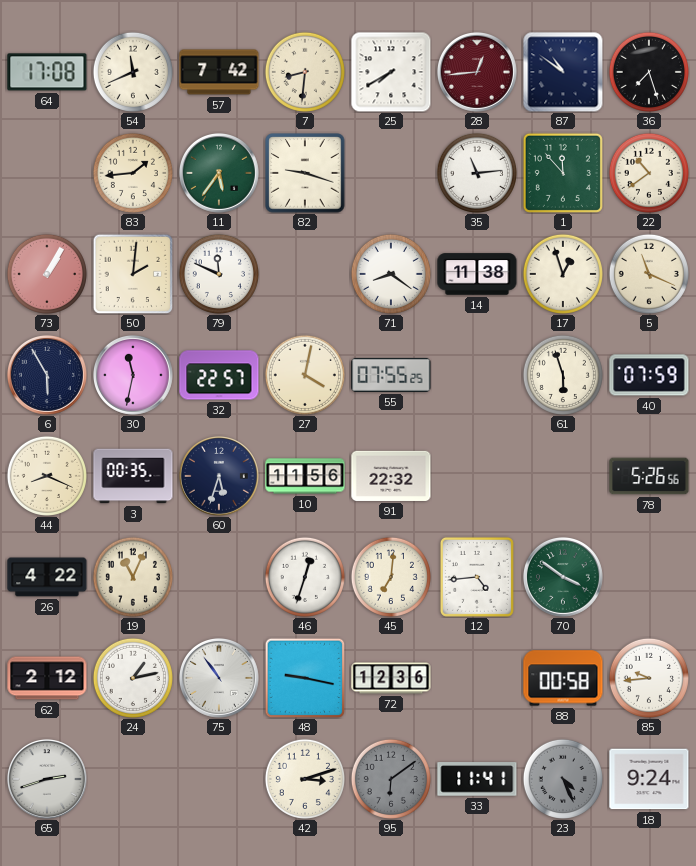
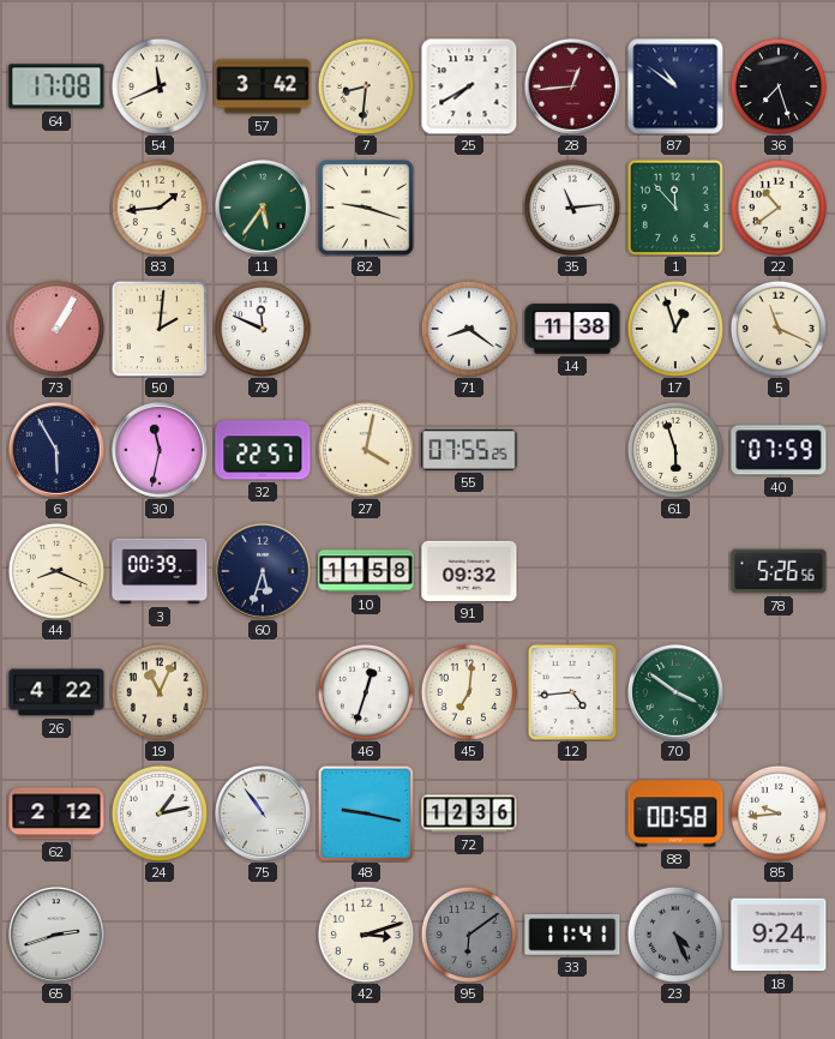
57: 7:42 -> 3:42 (263, 86)
3: 00:35 -> 00:39 (160, 571)
10: 11:56 -> 11:58 (366, 571)
91: 22:32 -> 09:32 (469, 571)
